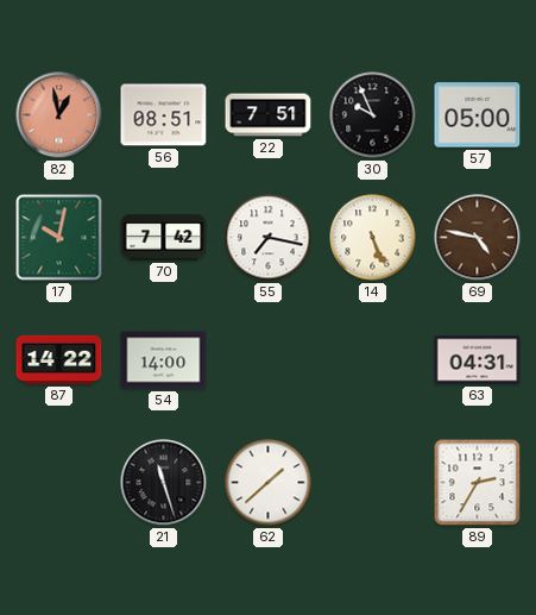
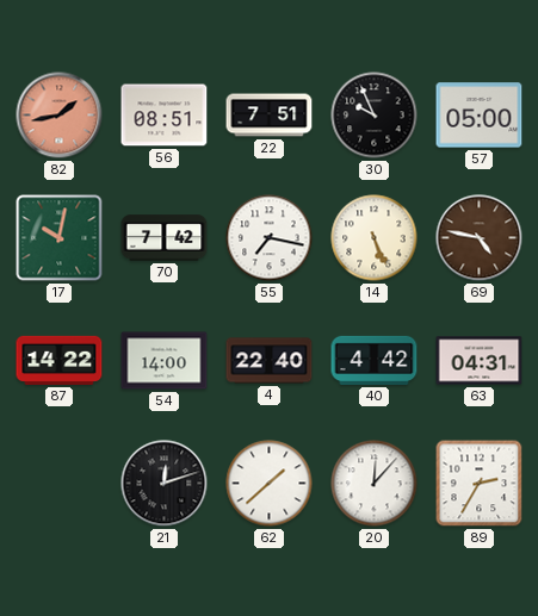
82: 12:58 -> 1:43 (60, 116)
4: none -> 22:40 (270, 361)
40: none -> 4:42 (375, 360)
21: 11:27 -> 12:12 (165, 484)
20: none -> 12:07 (375, 484)
